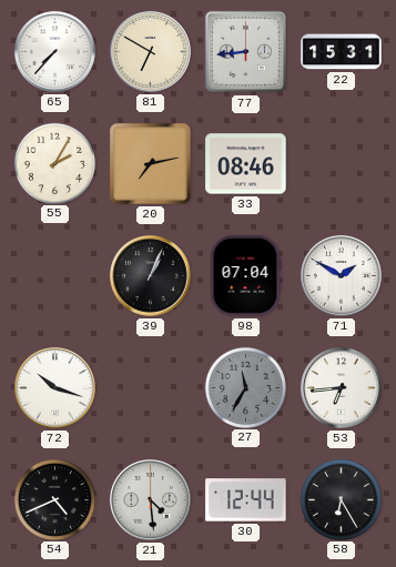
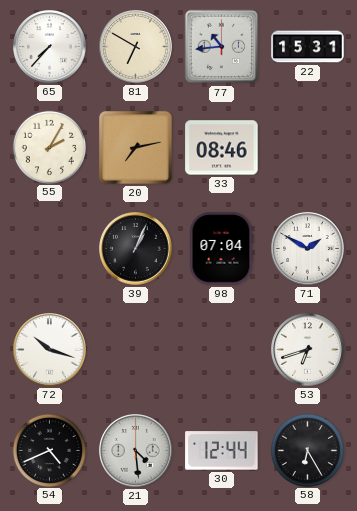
77: 8:44 -> 10:44 (222, 47)
27: 11:35 -> none (245, 387)
53: 6:44 -> 6:42 (308, 350)
